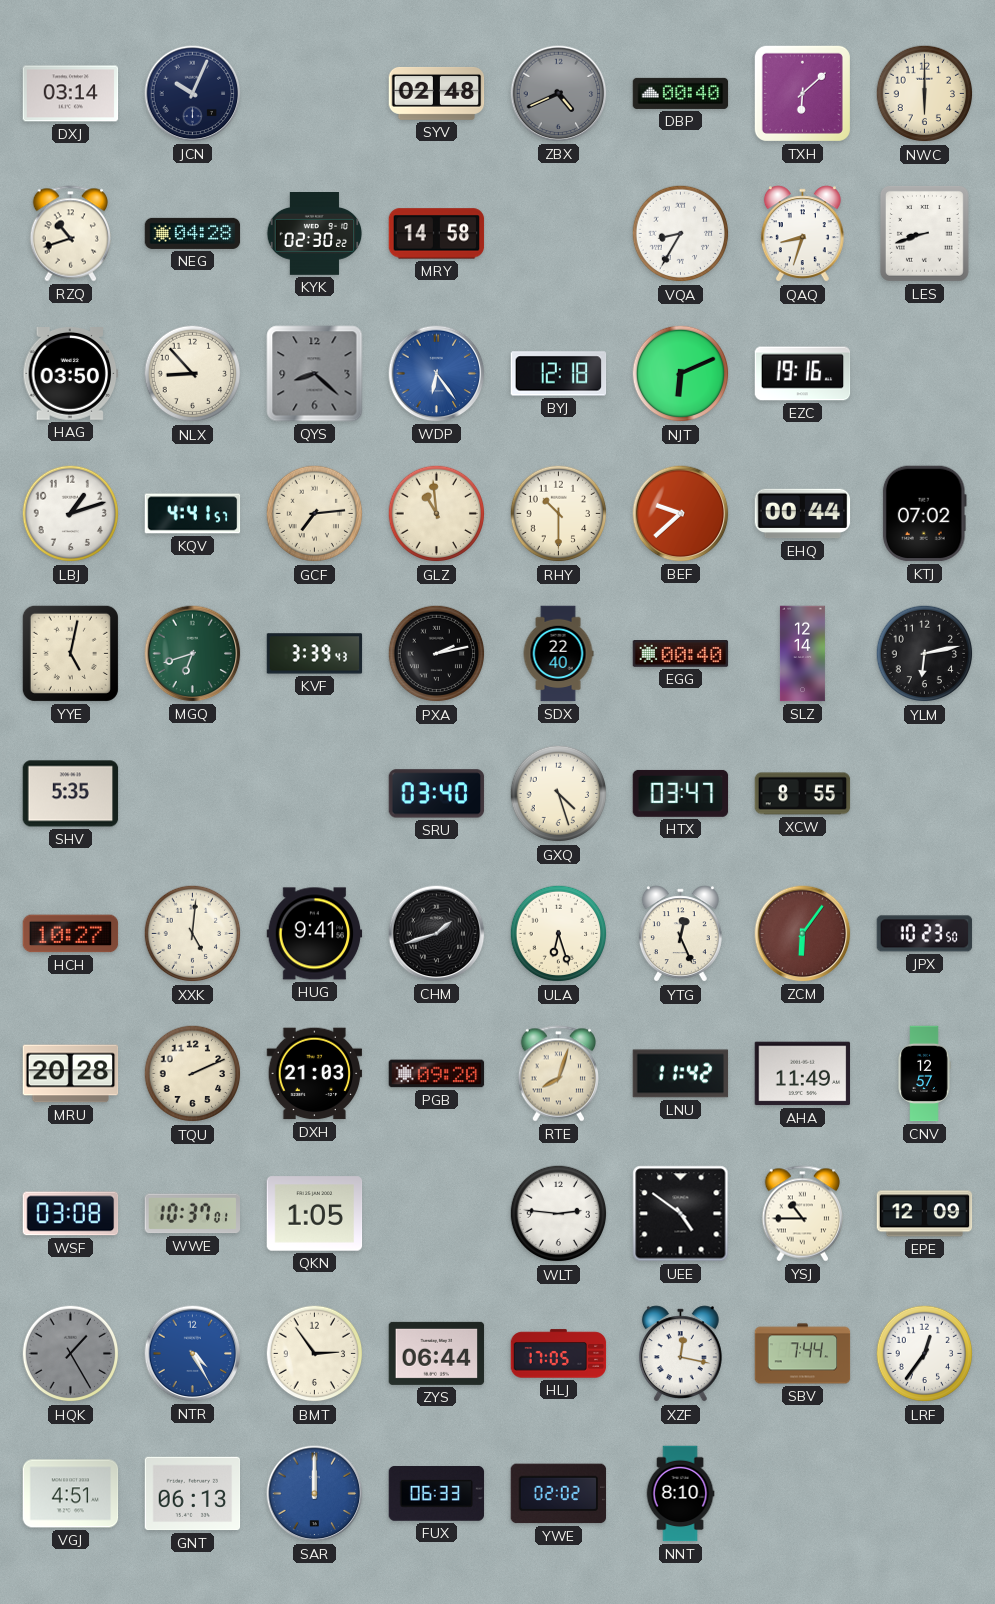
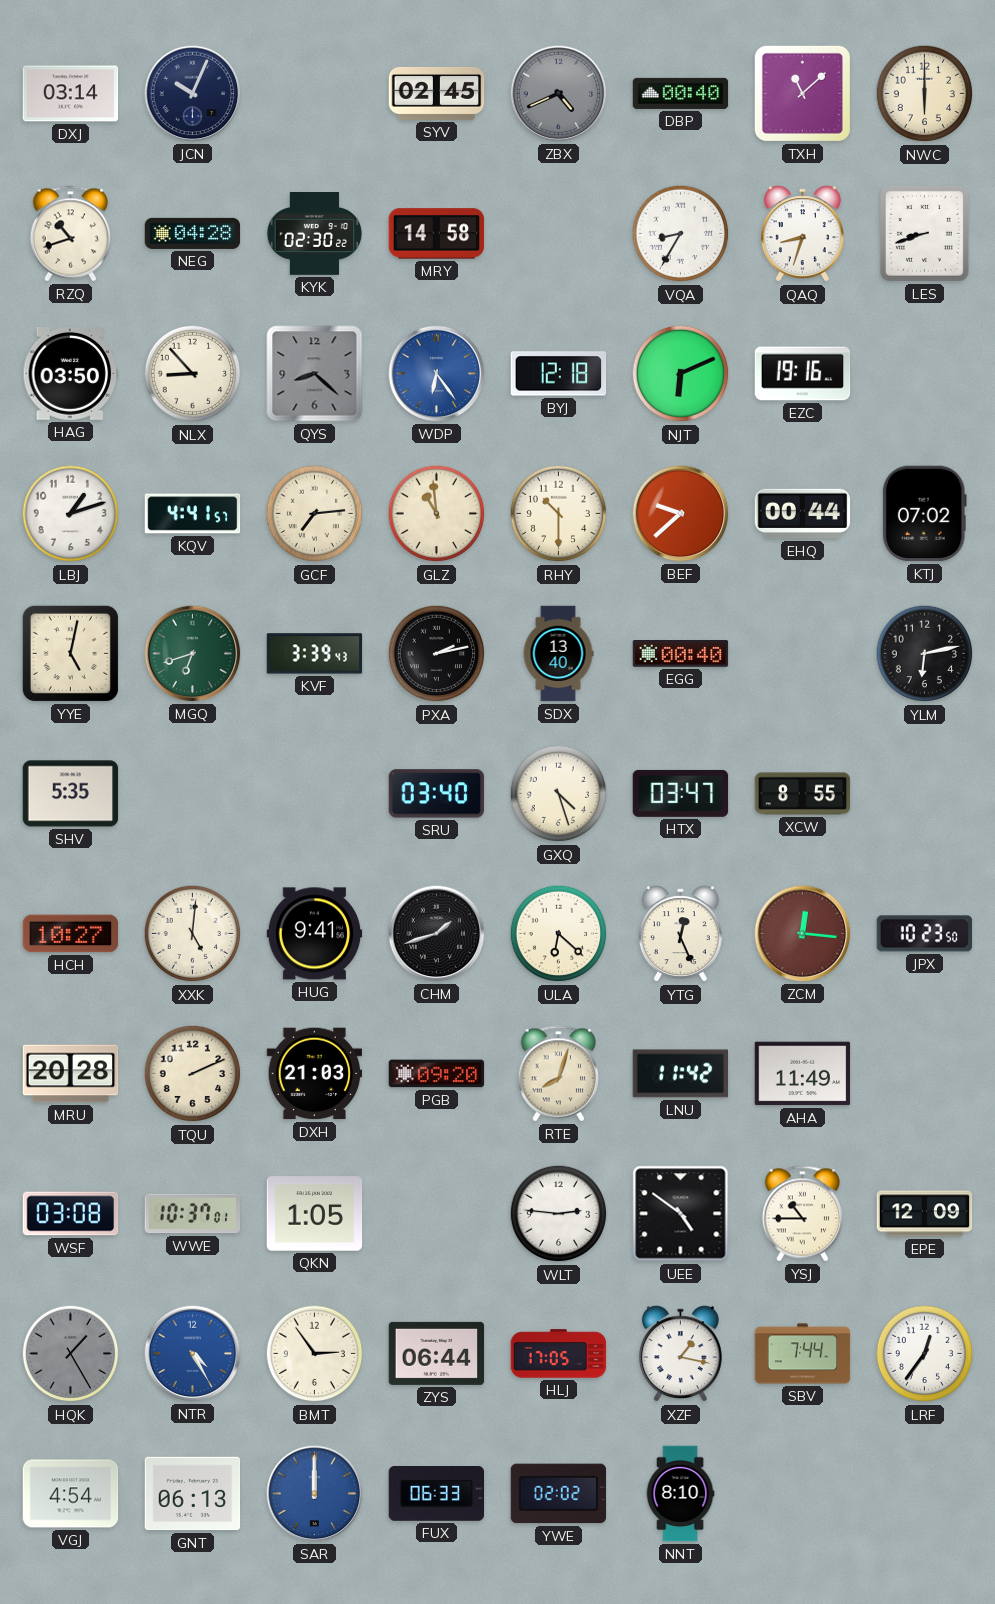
SYV: 02:48 -> 02:45 (437, 93)
TXH: 6:08 -> 11:08 (802, 93)
SDX: 22:40 -> 13:40 (558, 654)
SLZ: 12:14 -> none (802, 654)
ULA: 6:27 -> 6:22 (559, 934)
ZCM: 6:06 -> 12:16 (803, 934)
CNV: 12:57 -> none (924, 1074)
XZF: 12:17 -> 1:17 (680, 1354)
VGJ: 4:51 -> 4:54 (71, 1494)
